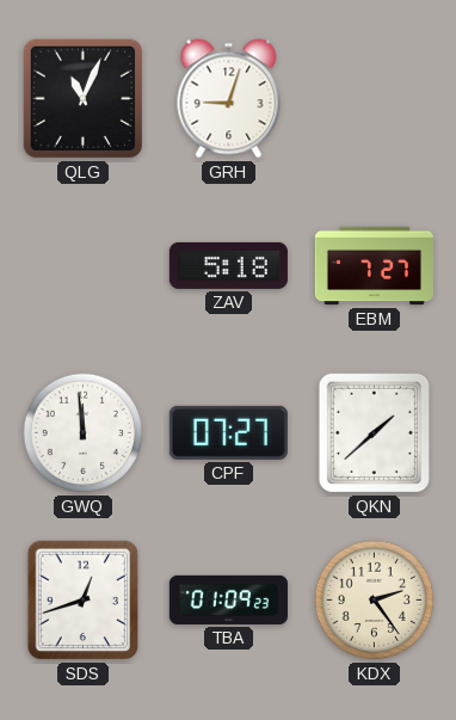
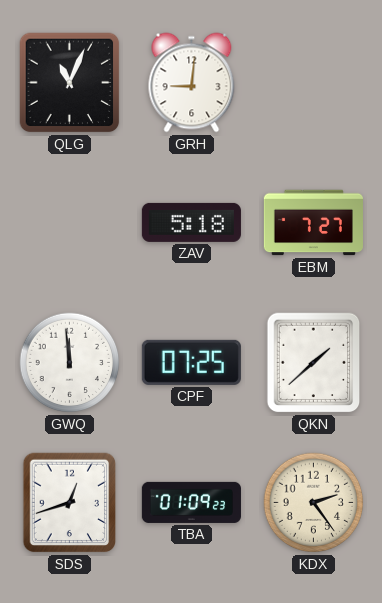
GRH: 9:03 -> 9:01 (192, 83)
CPF: 07:27 -> 07:25 (191, 362)
